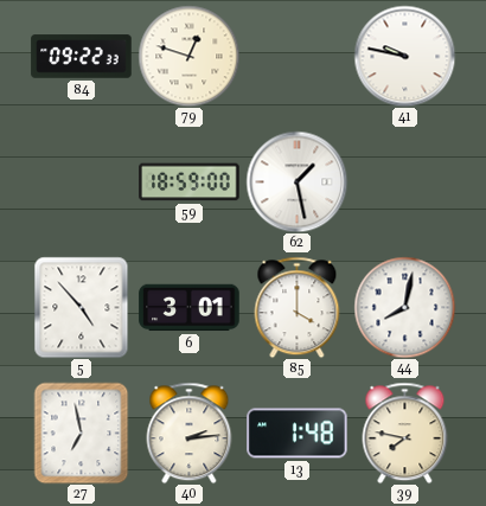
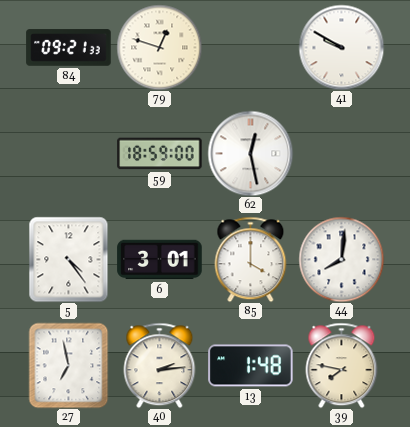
84: 09:22 -> 09:21 (69, 48)
41: 9:47 -> 9:50 (341, 47)
62: 1:28 -> 12:28 (250, 153)
5: 4:53 -> 4:24 (69, 259)
44: 8:02 -> 8:01 (341, 259)
